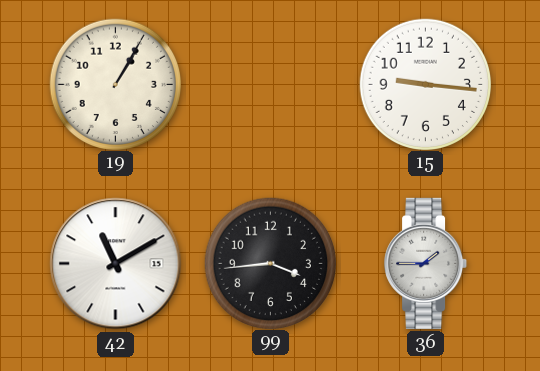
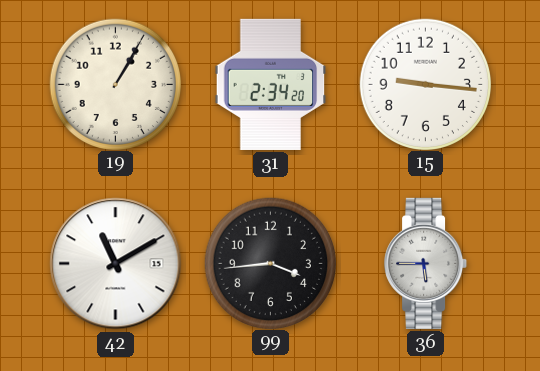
31: none -> 2:34 (271, 84)
36: 1:45 -> 5:45 (426, 263)
